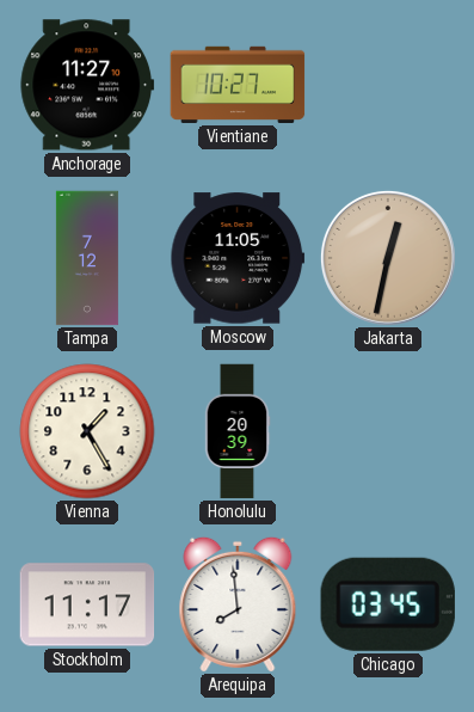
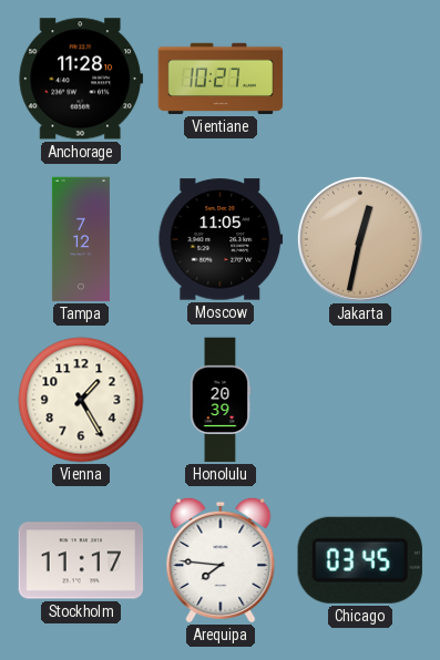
Anchorage: 11:27 -> 11:28 (81, 79)
Arequipa: 7:59 -> 7:46 (221, 560)
